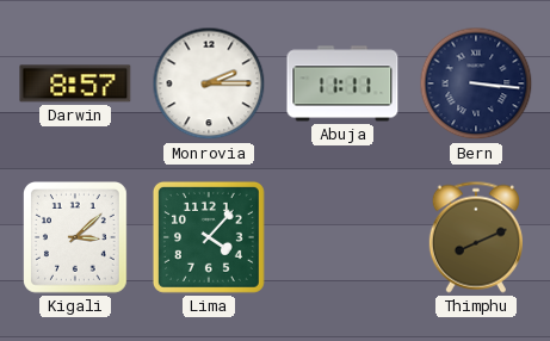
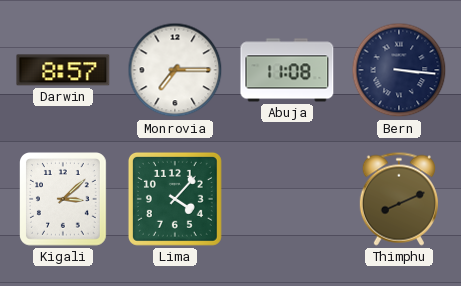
Monrovia: 2:15 -> 7:15 (175, 70)
Abuja: 11:11 -> 11:08 (287, 70)
